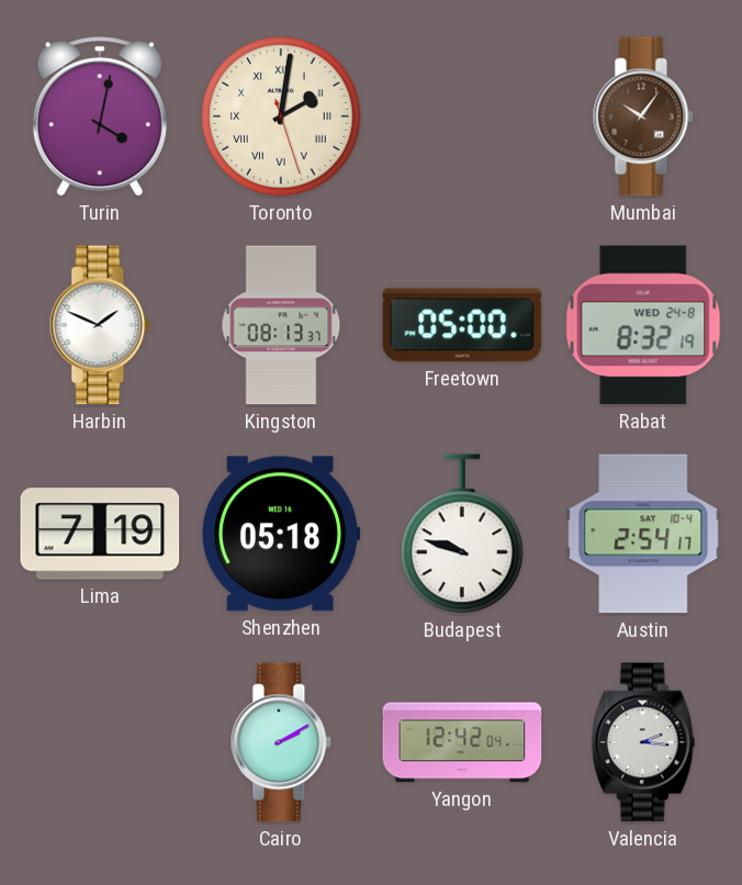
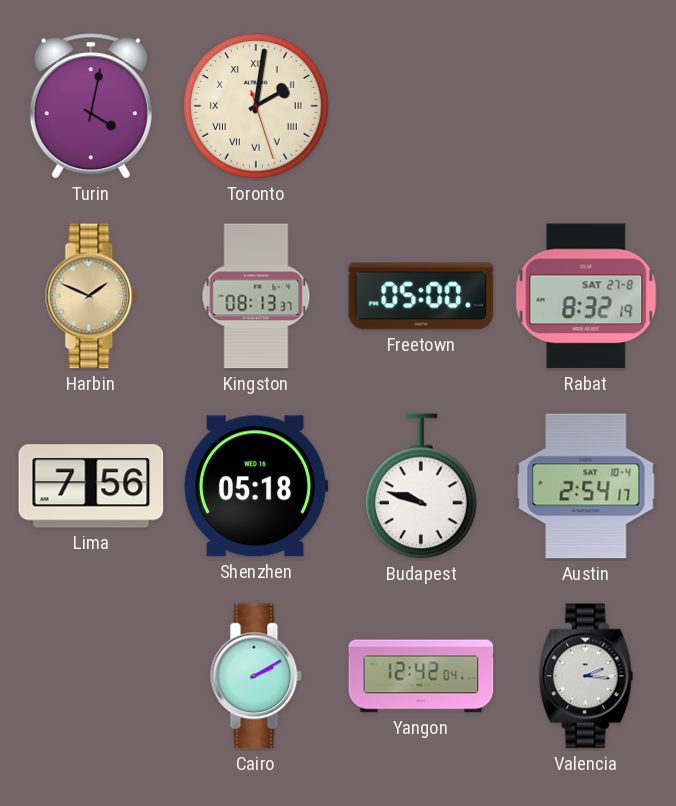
Mumbai: 10:06 -> none (643, 116)
Harbin dial: white -> champagne (91, 296)
Rabat date: WED 24-8 -> SAT 27-8 (586, 296)
Lima: 7:19 -> 7:56 (91, 486)
